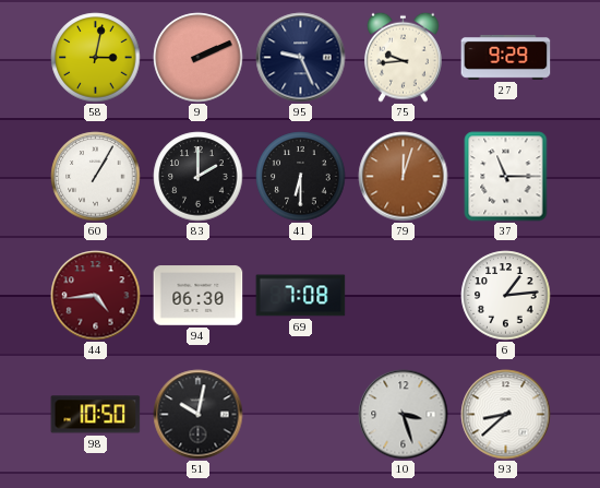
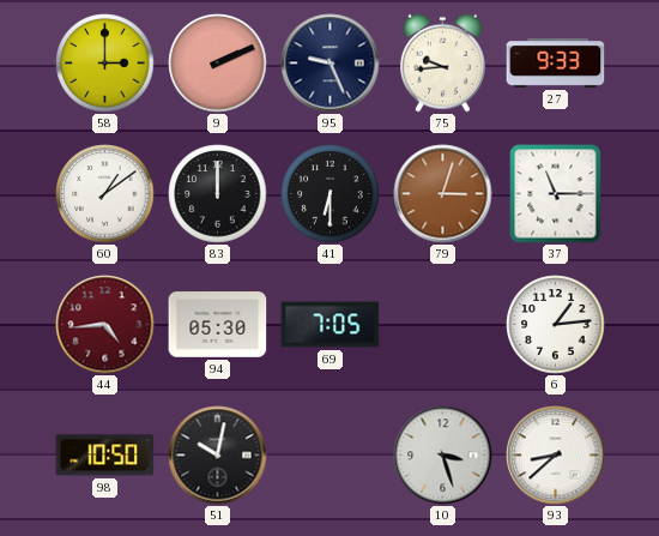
58: 3:02 -> 3:00 (105, 64)
27: 9:29 -> 9:33 (556, 62)
60: 1:05 -> 1:09 (105, 194)
83: 2:00 -> 12:00 (218, 194)
79: 12:03 -> 3:03 (443, 194)
94: 06:30 -> 05:30 (218, 325)
69: 7:08 -> 7:05 (331, 325)
